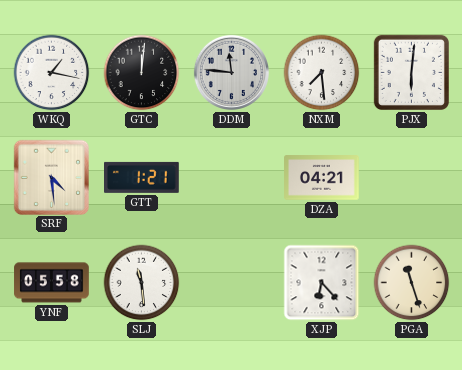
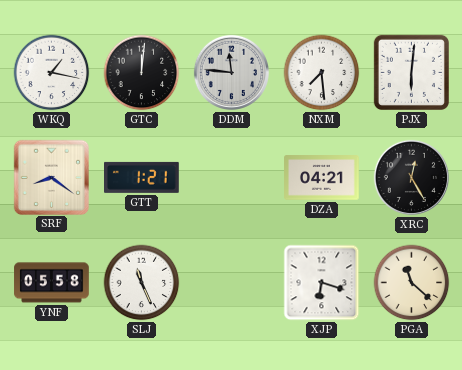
SRF: 4:29 -> 8:21 (51, 177)
XRC: none -> 12:25 (411, 177)
SLJ: 11:29 -> 11:26 (142, 283)
XJP: 6:23 -> 6:18 (322, 283)
PGA: 11:27 -> 11:22 (412, 283)
